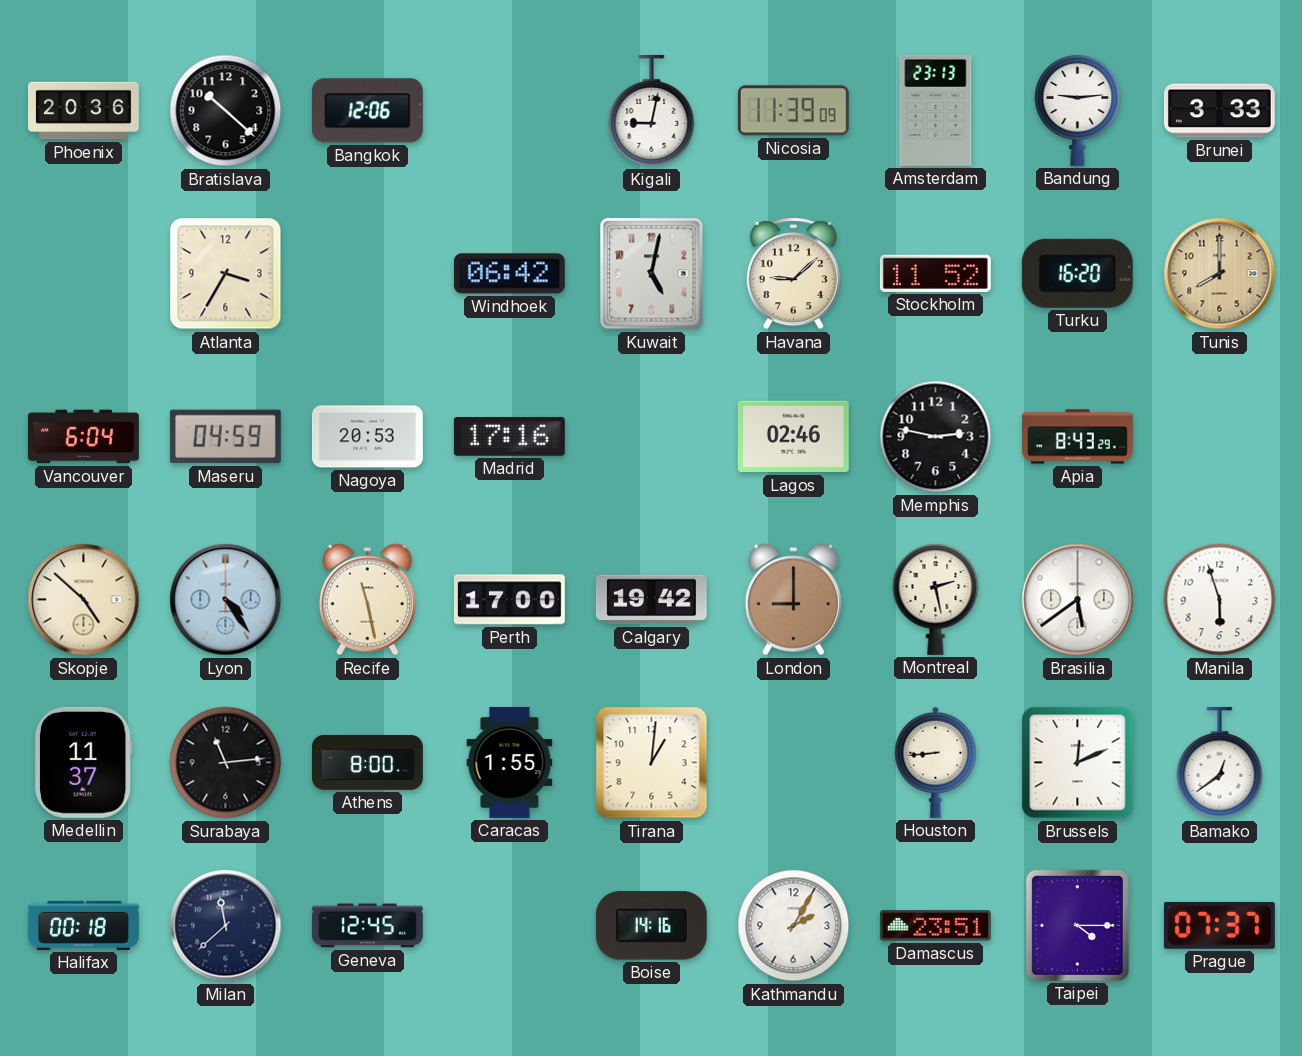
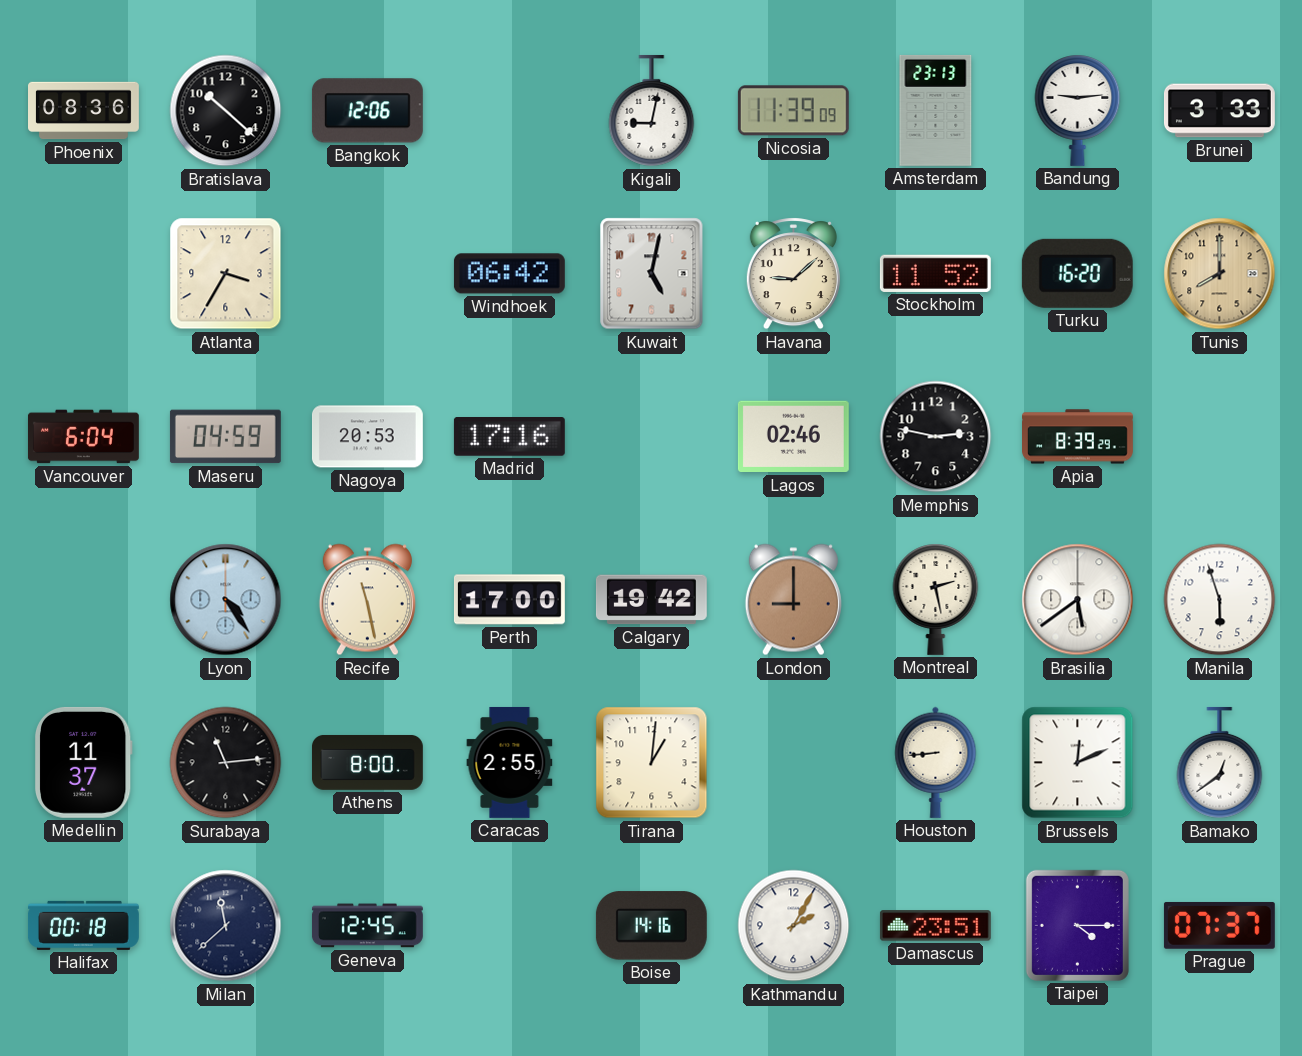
Phoenix: 20:36 -> 08:36 (84, 111)
Apia: 8:43 -> 8:39 (1078, 437)
Skopje: 4:52 -> none (84, 600)
Caracas: 1:55 -> 2:55 (510, 762)
